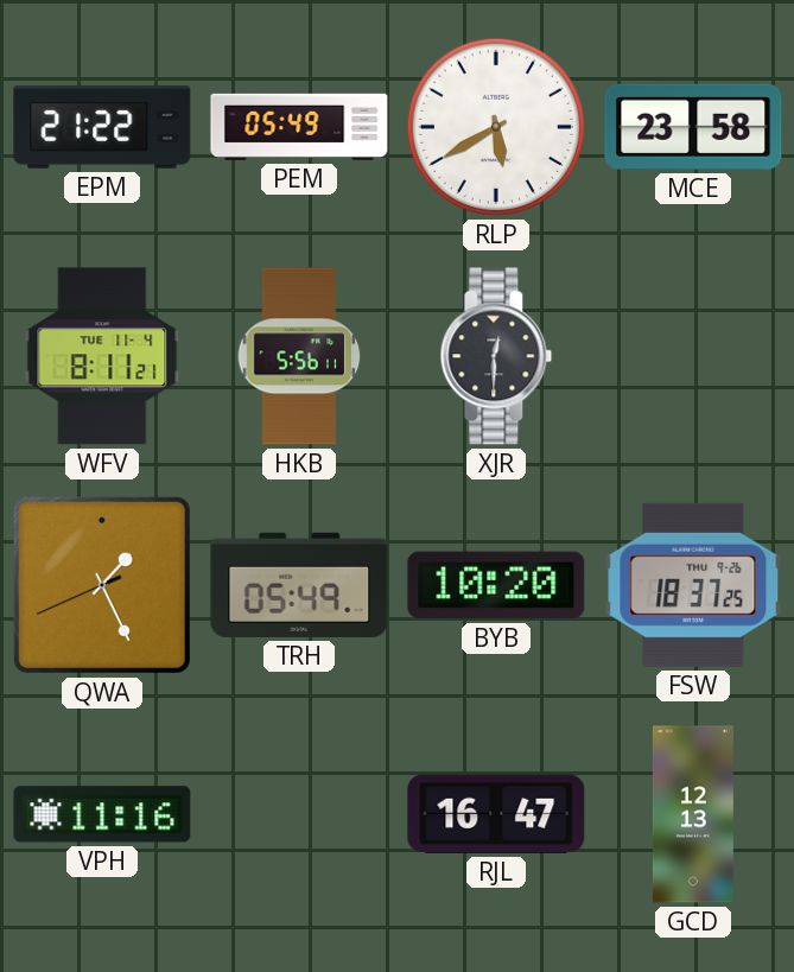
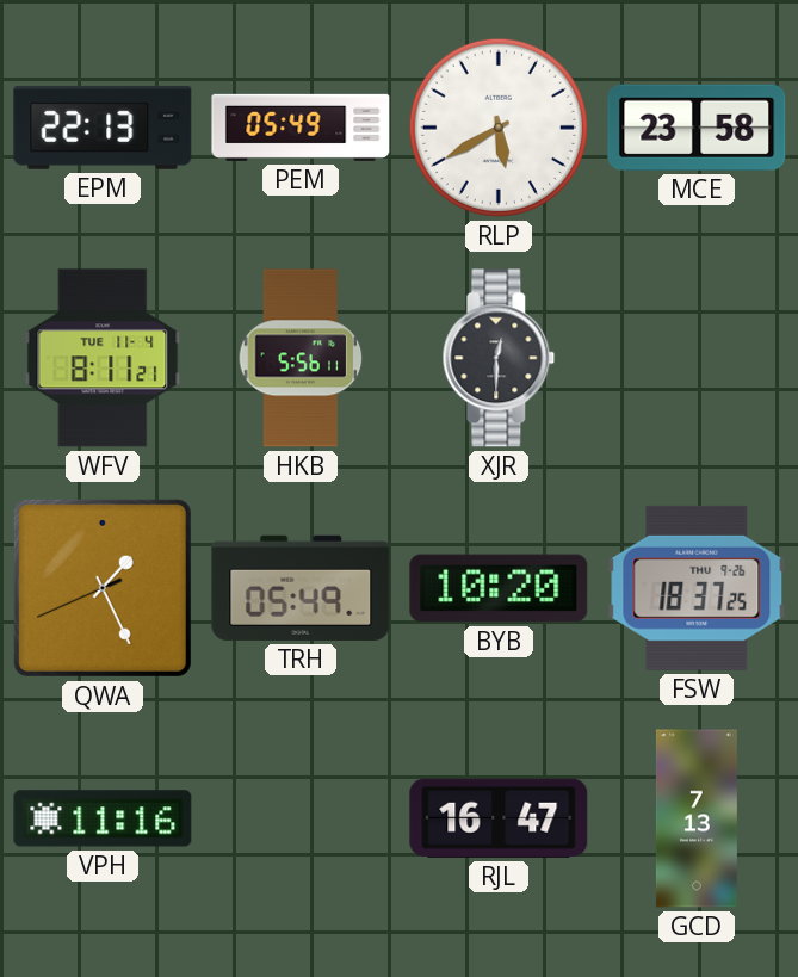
EPM: 21:22 -> 22:13 (103, 128)
GCD: 12:13 -> 7:13 (697, 818)
